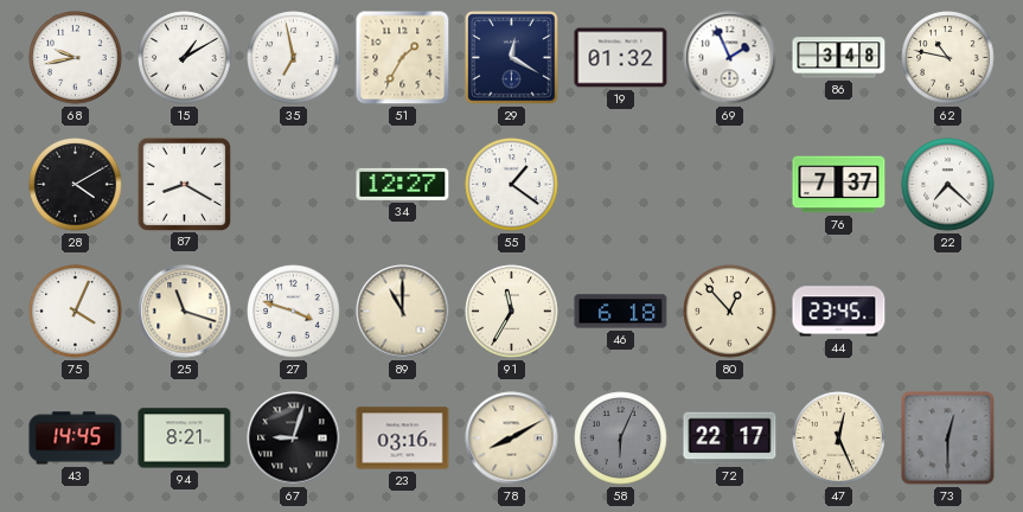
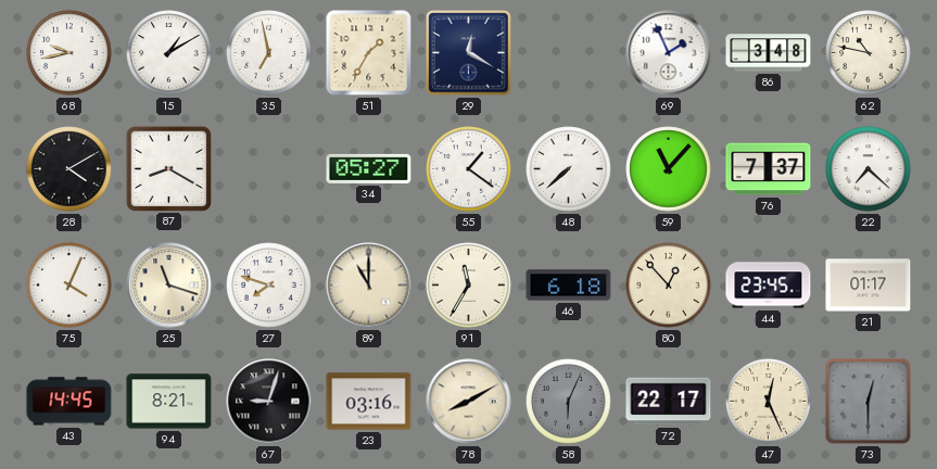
19: 01:32 -> none (621, 58)
34: 12:27 -> 05:27 (369, 168)
48: none -> 7:38 (569, 169)
59: none -> 11:07 (669, 169)
27: 3:48 -> 7:48 (269, 286)
21: none -> 01:17 (869, 286)
